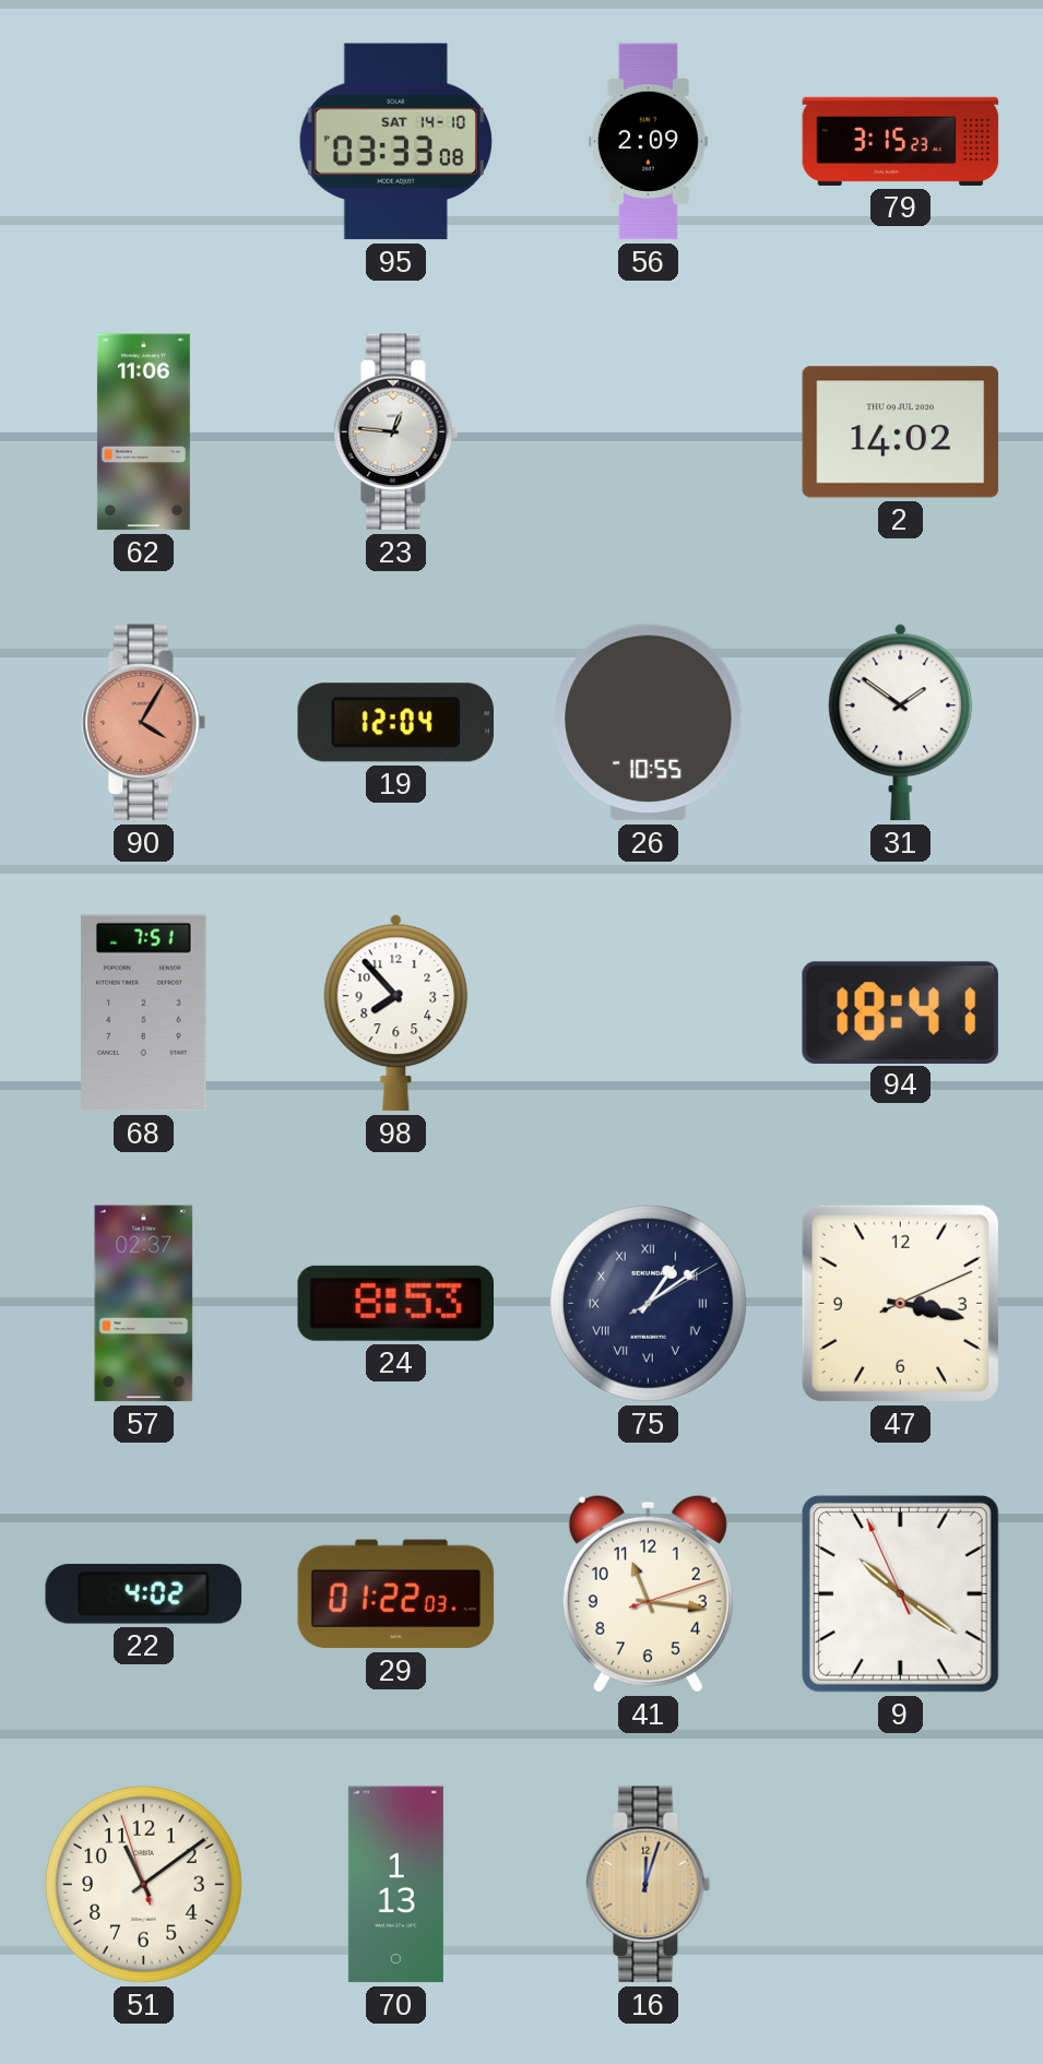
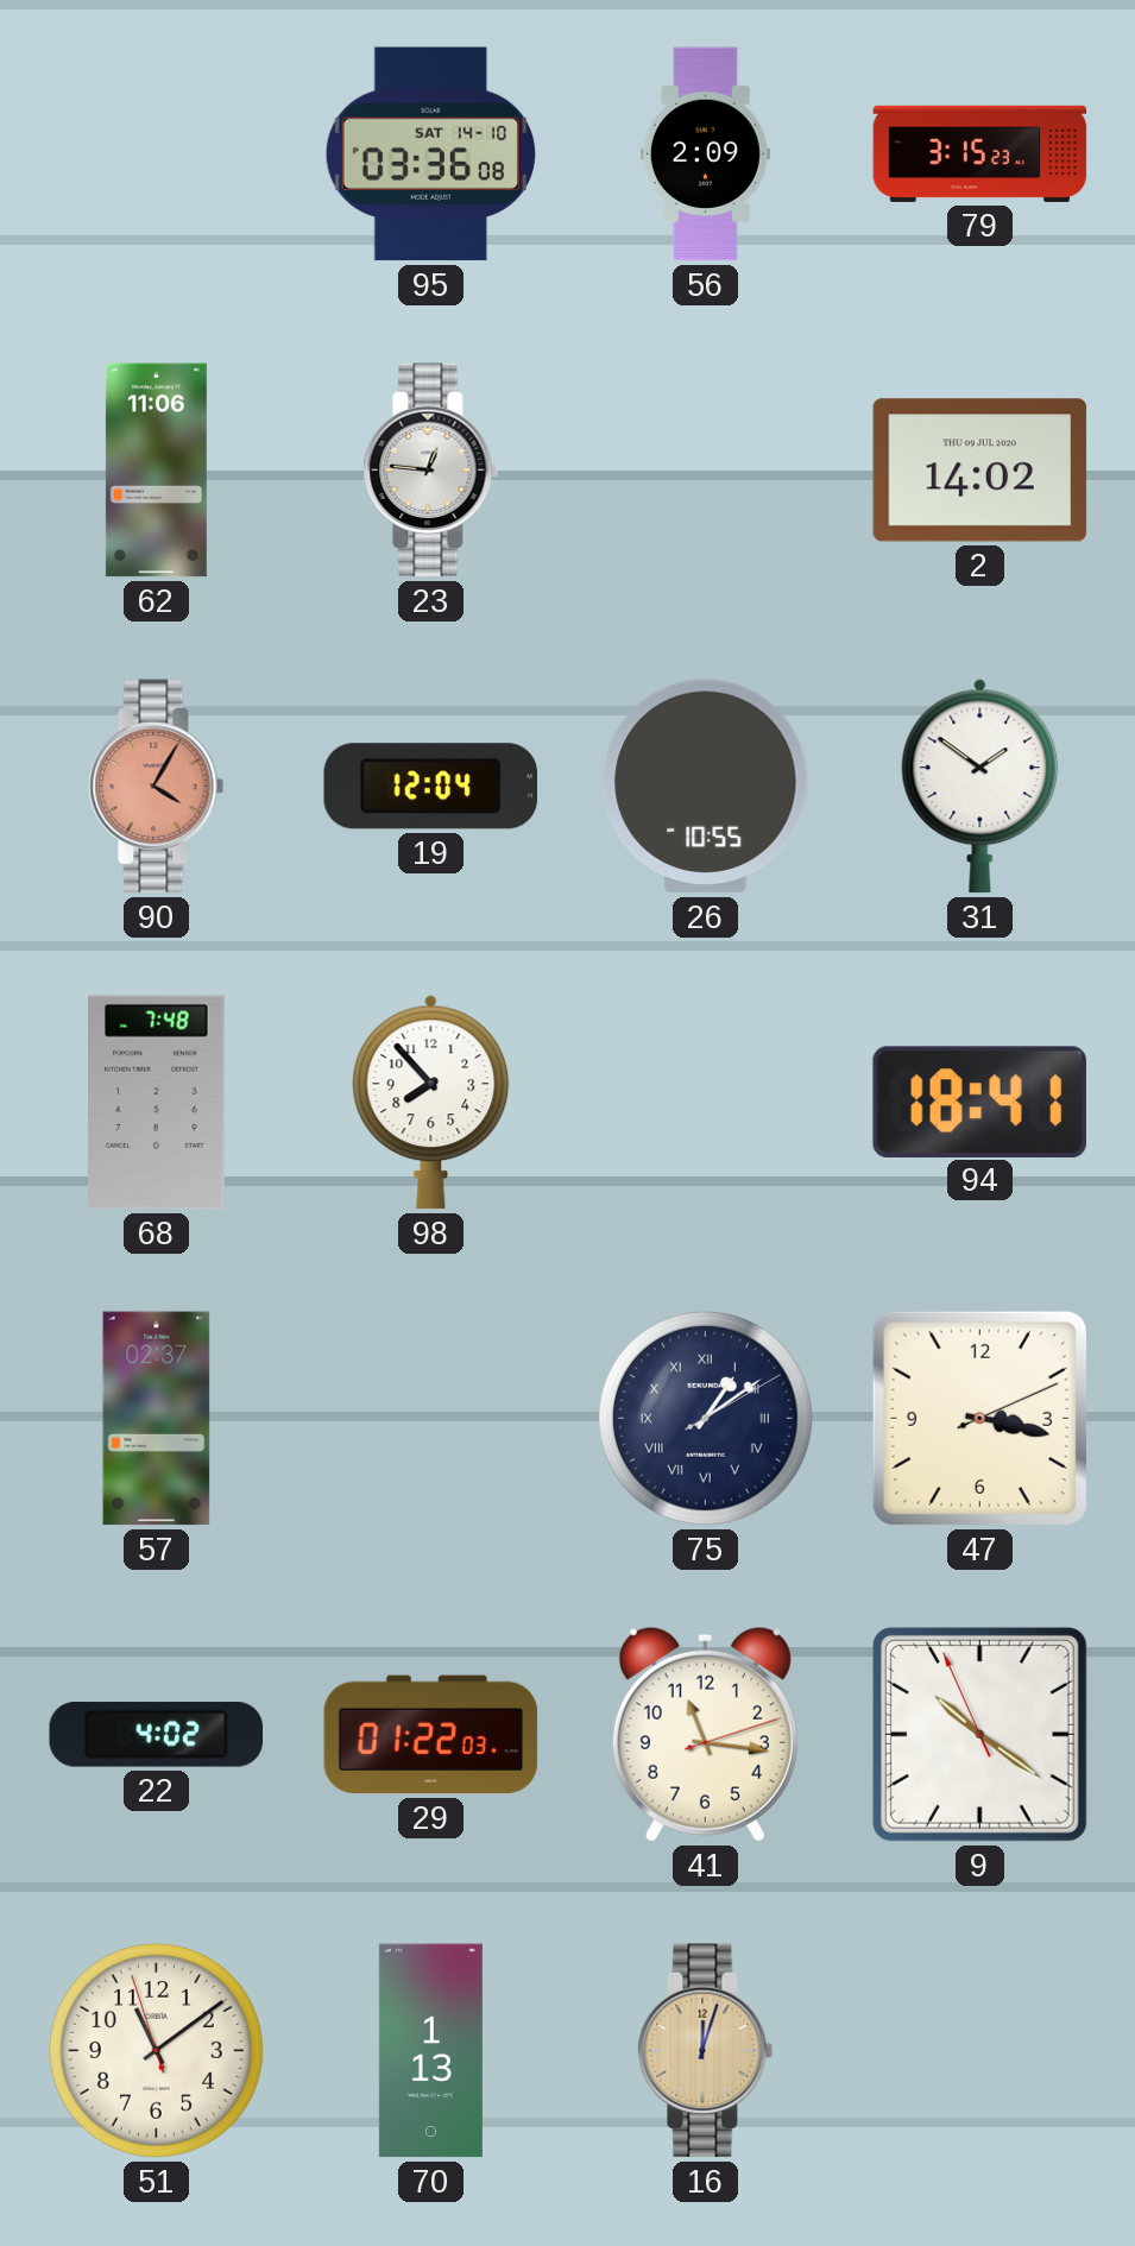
95: 03:33 -> 03:36 (430, 154)
68: 7:51 -> 7:48 (157, 1103)
24: 8:53 -> none (395, 1303)
